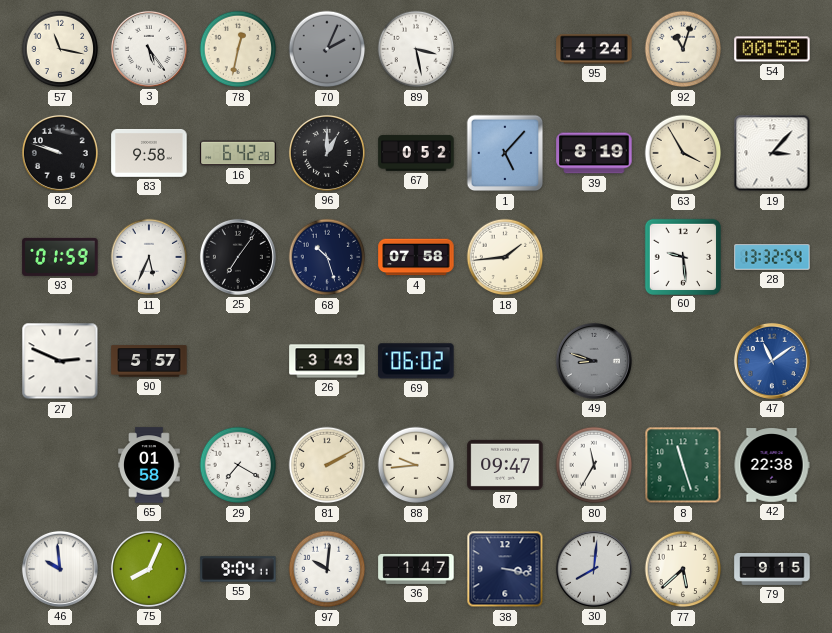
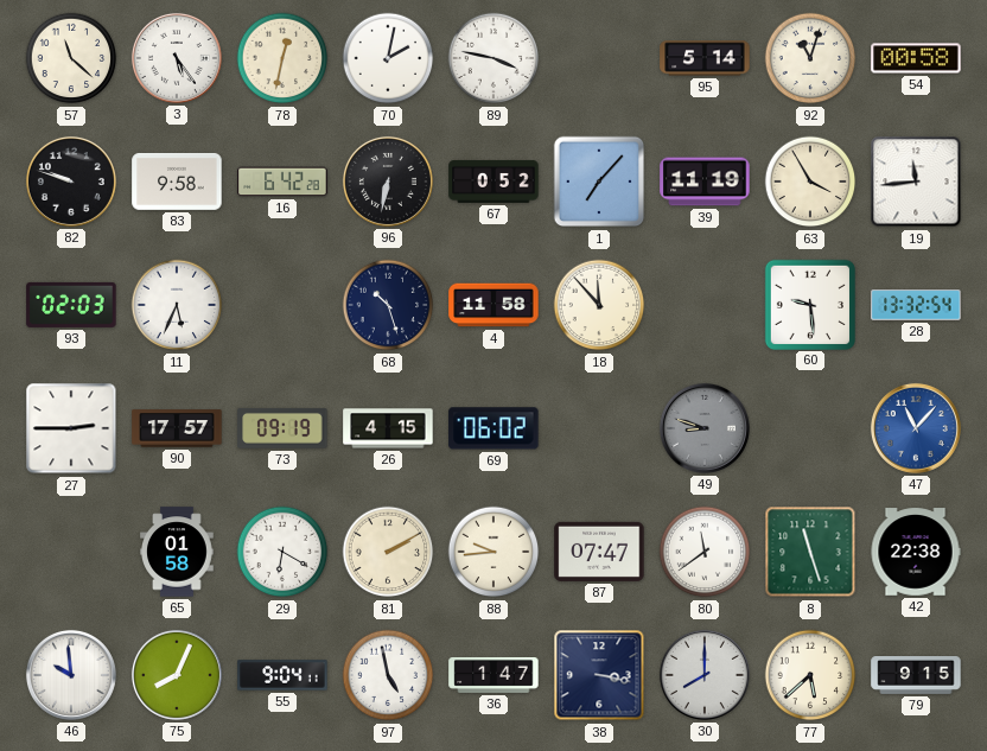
57: 11:17 -> 11:22 (71, 58)
70: 2:04 -> 2:02 (388, 58)
70 dial: grey -> white (388, 58)
89: 3:28 -> 3:47 (493, 58)
95: 4:24 -> 5:14 (705, 58)
96: 1:00 -> 6:32 (388, 182)
1: 5:07 -> 7:07 (599, 182)
39: 8:19 -> 11:19 (705, 182)
19: 3:07 -> 11:44 (916, 182)
93: 01:59 -> 02:03 (71, 305)
25: 7:06 -> none (238, 257)
4: 07:58 -> 11:58 (493, 305)
18: 1:44 -> 11:53 (599, 305)
27: 2:49 -> 2:45 (71, 428)
90: 5:57 -> 17:57 (177, 428)
73: none -> 09:19 (282, 429)
26: 3:43 -> 4:15 (388, 428)
47: 11:09 -> 11:07 (916, 428)
29: 7:20 -> 6:20 (282, 552)
87: 09:47 -> 07:47 (599, 552)
80: 11:35 -> 11:39 (705, 552)
97: 10:01 -> 4:58 (388, 675)
30: 8:01 -> 8:00 (705, 675)
